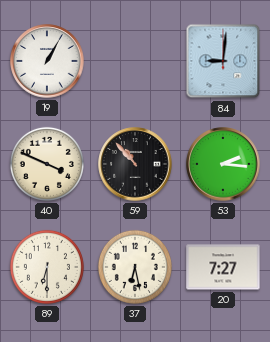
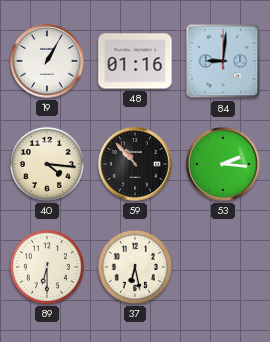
48: none -> 01:16 (135, 61)
40: 3:49 -> 4:16 (47, 164)
20: 7:27 -> none (223, 267)
